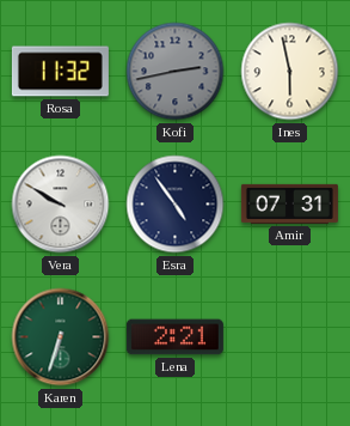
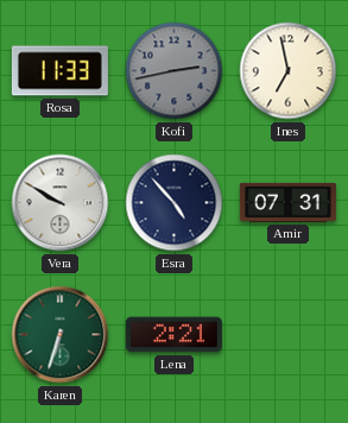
Rosa: 11:32 -> 11:33 (59, 71)
Ines: 5:58 -> 6:58 (289, 71)
Esra: 4:54 -> 4:53 (175, 203)
